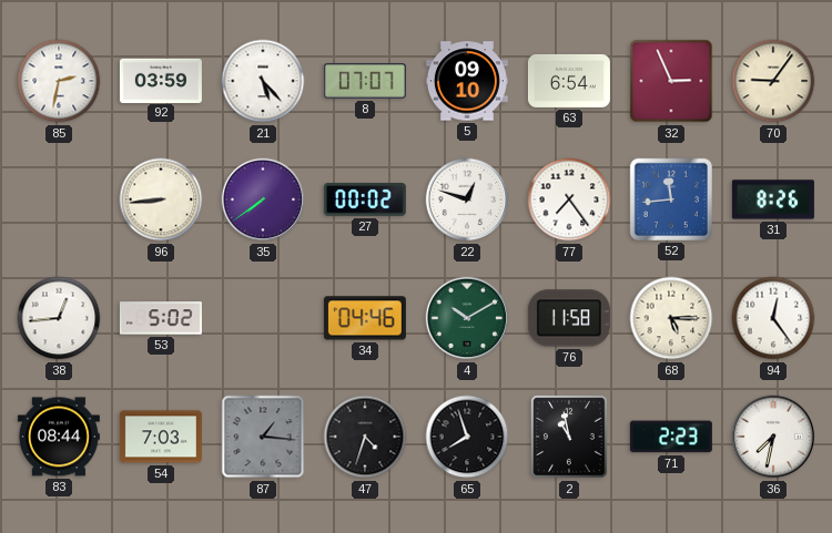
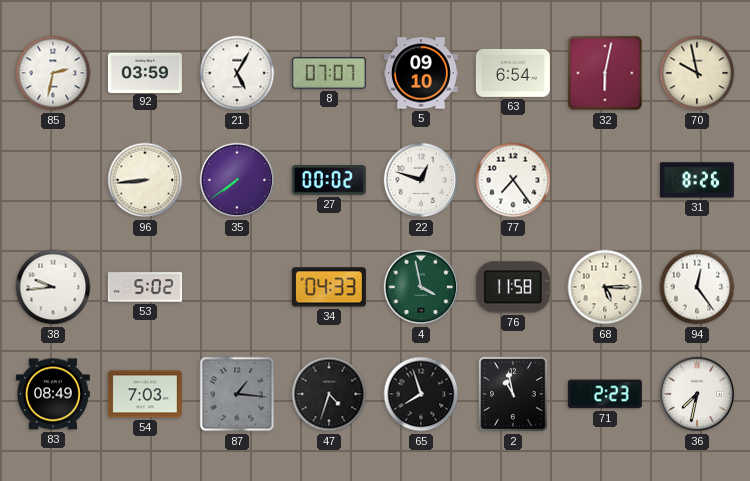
21: 5:23 -> 5:05 (237, 73)
32: 2:56 -> 6:02 (605, 73)
70: 9:06 -> 9:58 (697, 73)
52: 11:44 -> none (671, 199)
38: 12:44 -> 9:44 (53, 287)
34: 04:46 -> 04:33 (329, 287)
4: 10:10 -> 3:58 (421, 287)
83: 08:44 -> 08:49 (53, 394)
